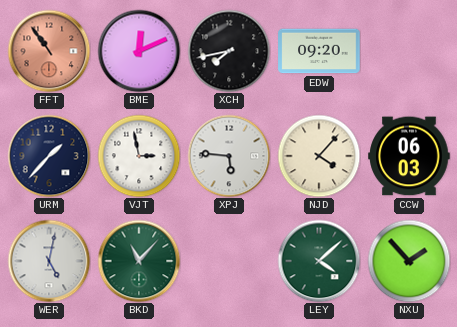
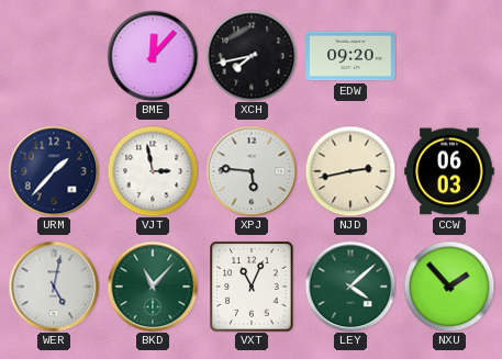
FFT: 10:54 -> none (49, 51)
BME: 12:11 -> 12:07 (153, 56)
NJD: 4:07 -> 2:43 (350, 171)
VXT: none -> 11:04 (252, 287)
